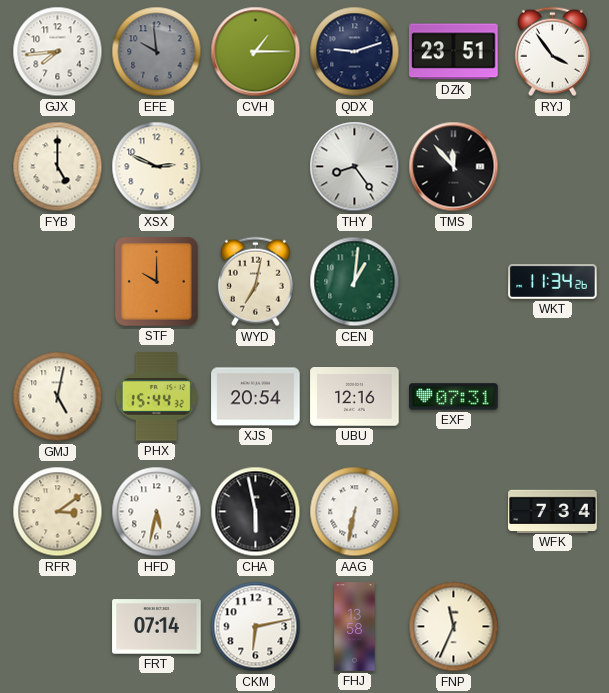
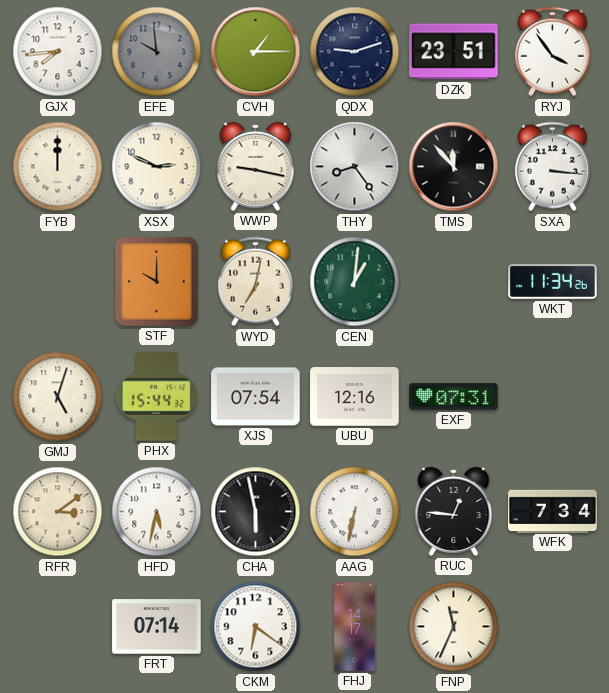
FYB: 5:00 -> 12:00 (58, 167)
WWP: none -> 9:17 (256, 166)
SXA: none -> 3:16 (552, 167)
GMJ: 5:02 -> 5:03 (58, 397)
XJS: 20:54 -> 07:54 (256, 397)
RUC: none -> 12:46 (454, 511)
CKM: 6:13 -> 6:21 (256, 627)
FHJ: 13:58 -> 14:17 (355, 627)
